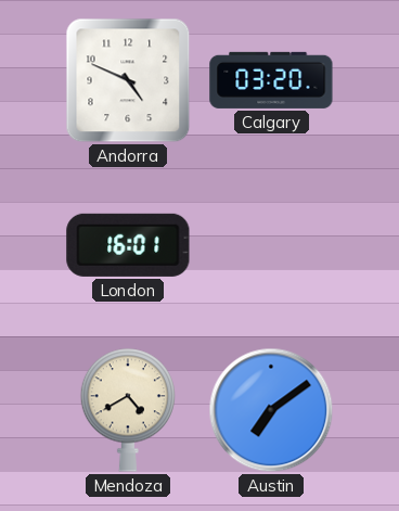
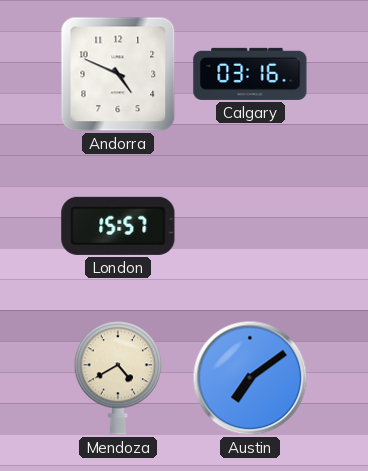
Calgary: 03:20 -> 03:16 (250, 74)
London: 16:01 -> 15:57 (118, 226)
